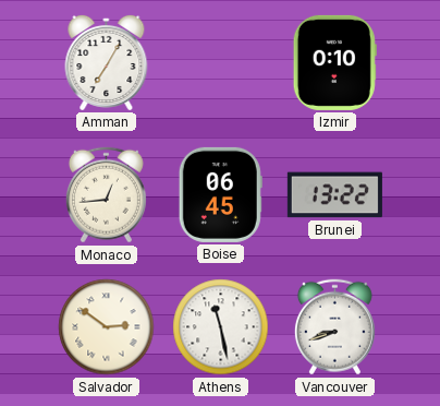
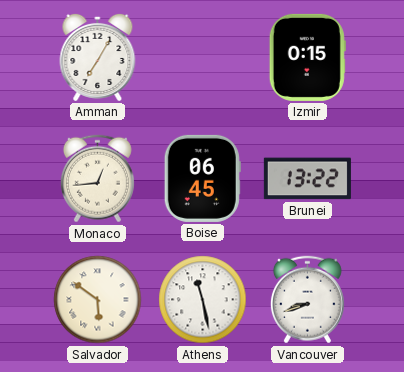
Izmir: 0:10 -> 0:15 (307, 57)
Salvador: 2:51 -> 5:51 (98, 300)
